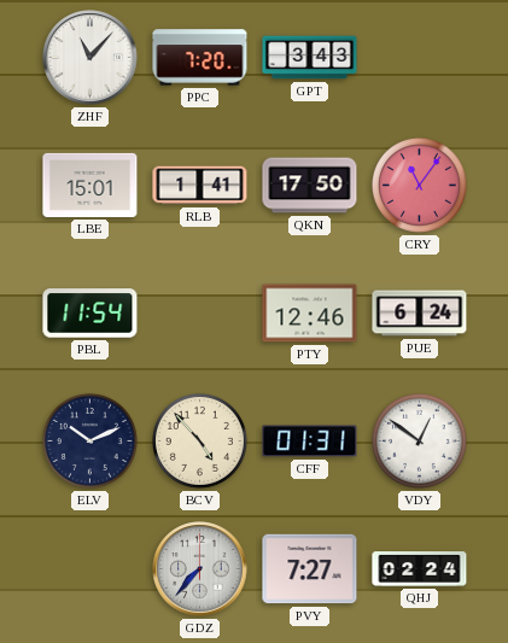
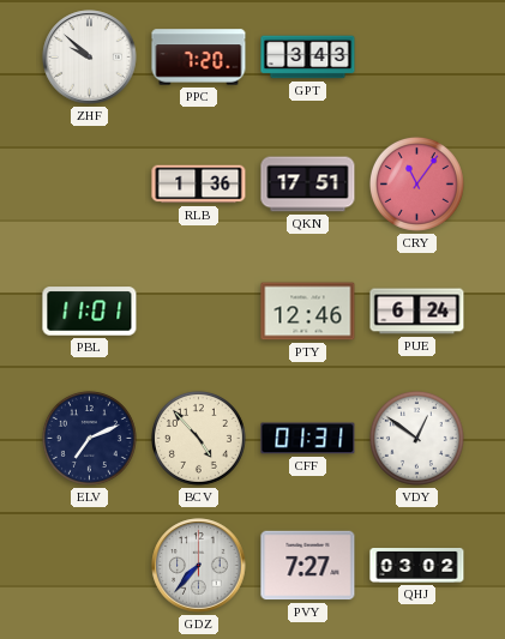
ZHF: 11:07 -> 9:52 (90, 58)
LBE: 15:01 -> none (90, 185)
RLB: 1:41 -> 1:36 (199, 185)
QKN: 17:50 -> 17:51 (308, 185)
PBL: 11:54 -> 11:01 (90, 312)
ELV: 10:11 -> 7:11 (89, 438)
QHJ: 02:24 -> 03:02 (417, 566)
